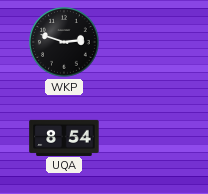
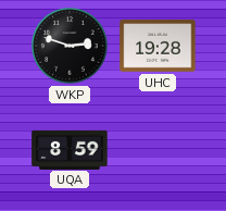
UHC: none -> 19:28 (158, 46)
UQA: 8:54 -> 8:59 (70, 149)
